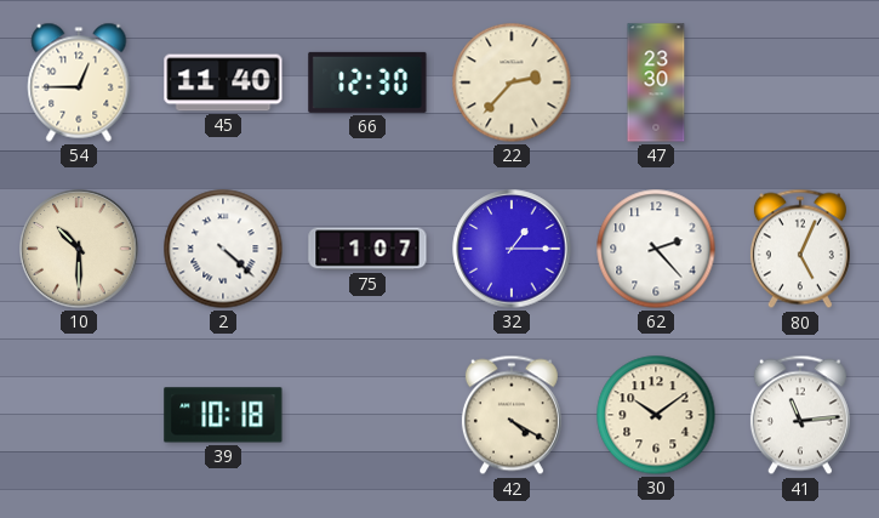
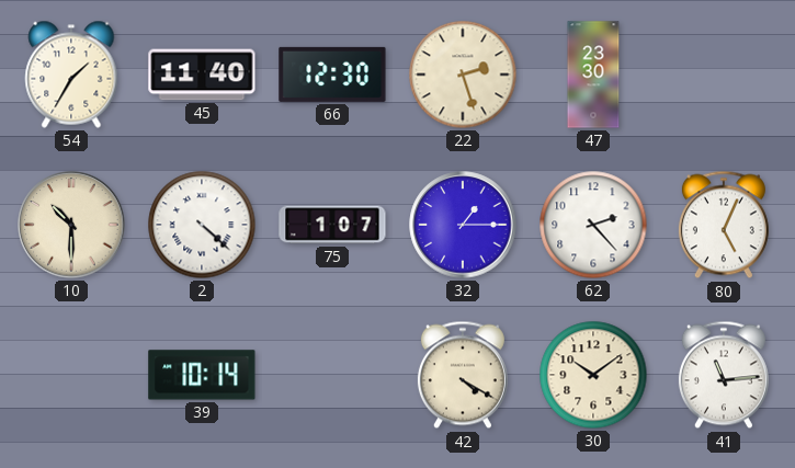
54: 12:45 -> 1:35 (71, 75)
22: 2:37 -> 2:27 (463, 75)
39: 10:18 -> 10:14 (202, 375)
